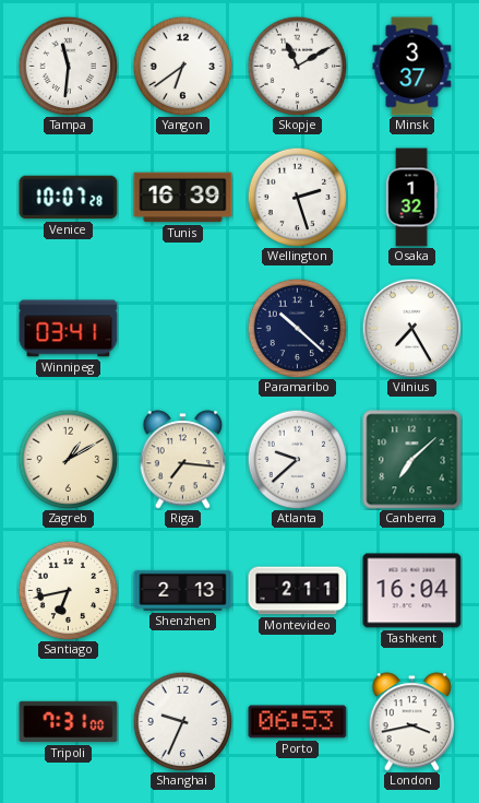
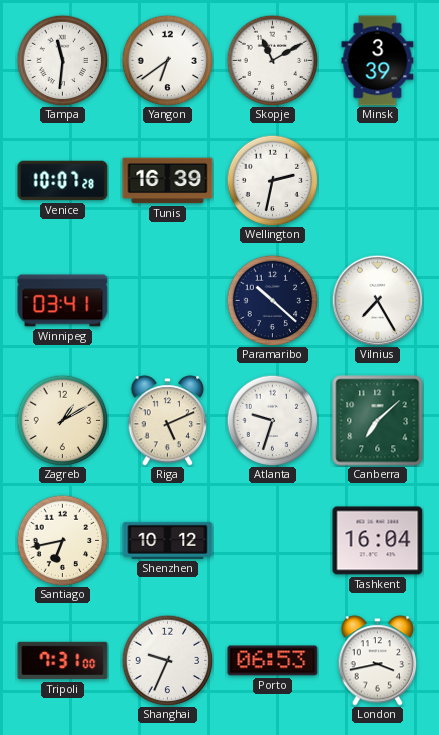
Minsk: 3:37 -> 3:39 (378, 61)
Wellington: 2:27 -> 2:32 (272, 180)
Osaka: 1:32 -> none (411, 198)
Riga: 7:16 -> 5:11 (168, 421)
Atlanta: 9:38 -> 9:33 (272, 420)
Shenzhen: 2:13 -> 10:12 (168, 540)
Montevideo: 2:11 -> none (298, 591)
